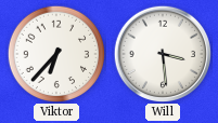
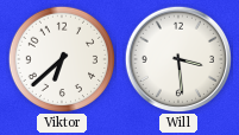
Viktor: 6:37 -> 6:38 (61, 58)
